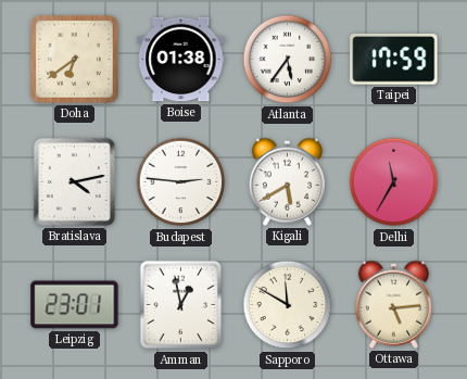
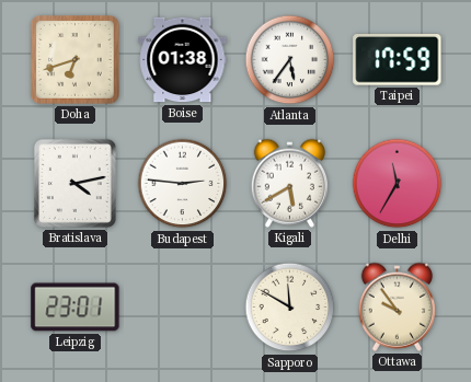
Doha: 6:39 -> 6:42 (76, 60)
Amman: 12:58 -> none (181, 305)
Ottawa: 5:14 -> 9:54 (397, 306)
